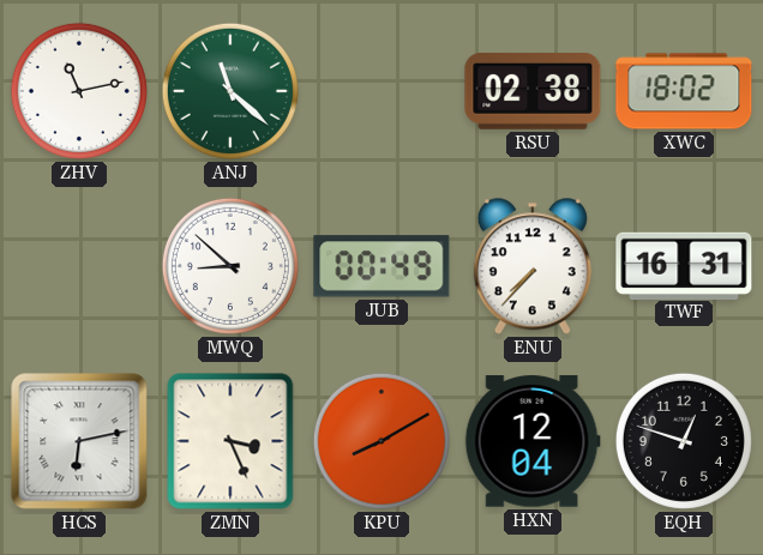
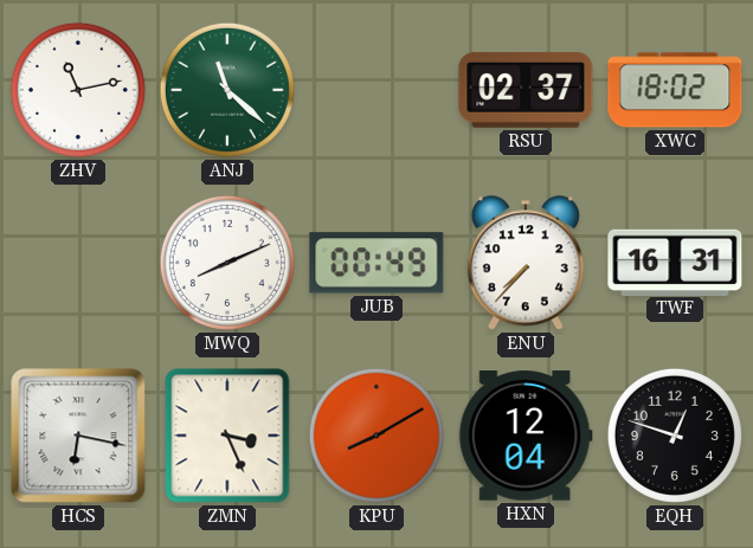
RSU: 02:38 -> 02:37 (526, 91)
MWQ: 8:52 -> 8:11 (227, 263)
HCS: 6:13 -> 6:17 (78, 436)
